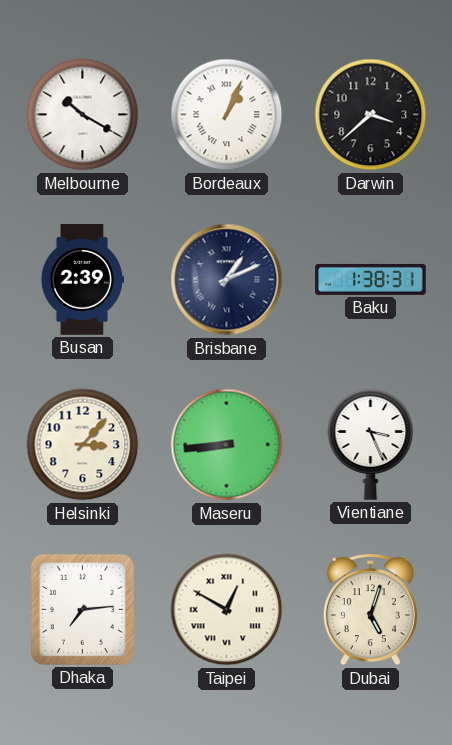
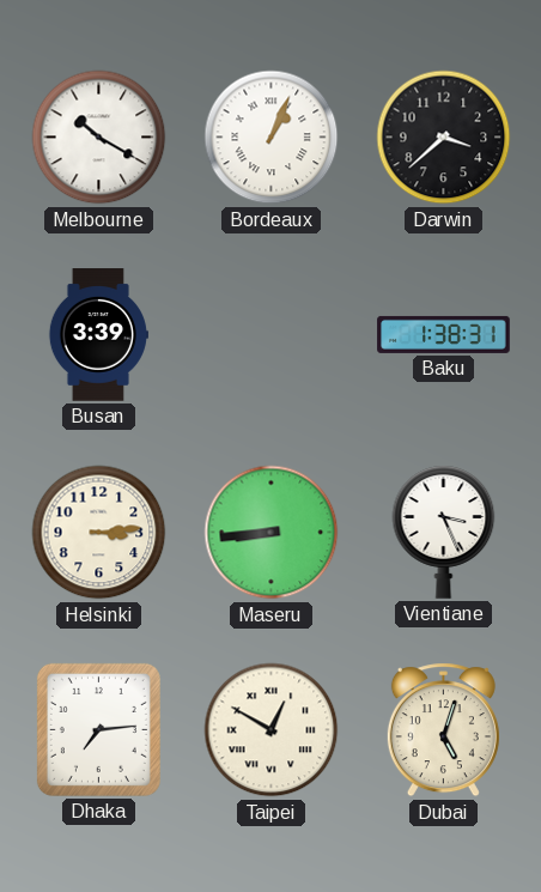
Busan: 2:39 -> 3:39 (98, 335)
Brisbane: 1:11 -> none (227, 280)
Helsinki: 3:07 -> 3:14 (99, 533)
